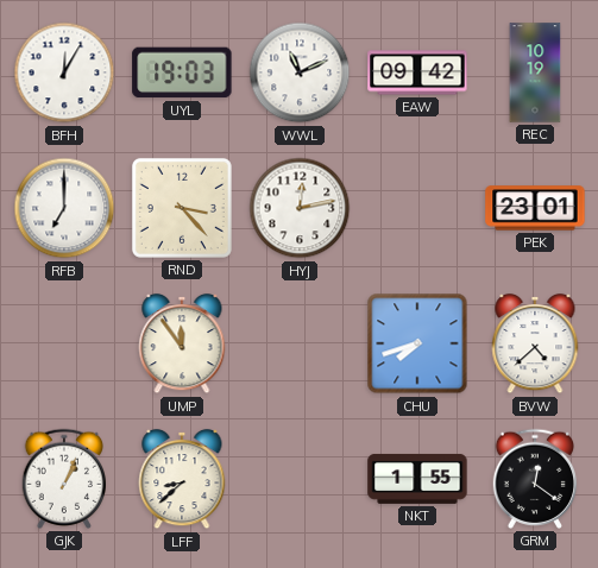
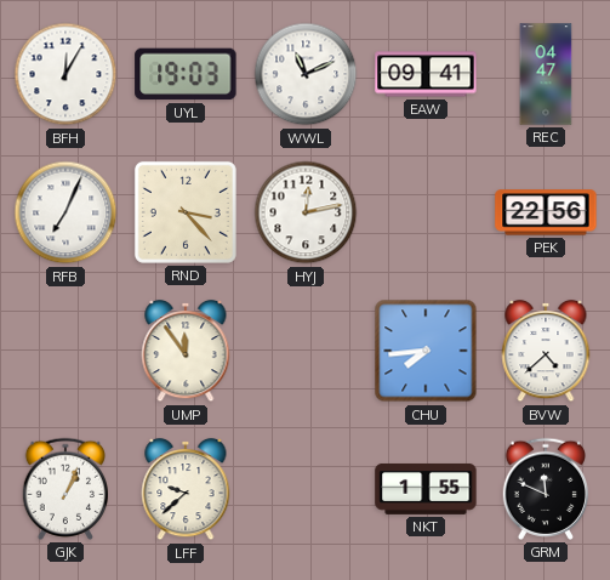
EAW: 09:42 -> 09:41 (426, 74)
REC: 10:19 -> 04:47 (546, 74)
RFB: 7:00 -> 7:04 (65, 212)
PEK: 23:01 -> 22:56 (546, 212)
CHU: 7:42 -> 7:44 (426, 351)
LFF: 8:38 -> 9:38 (186, 489)
GRM: 12:21 -> 11:49 (545, 489)
